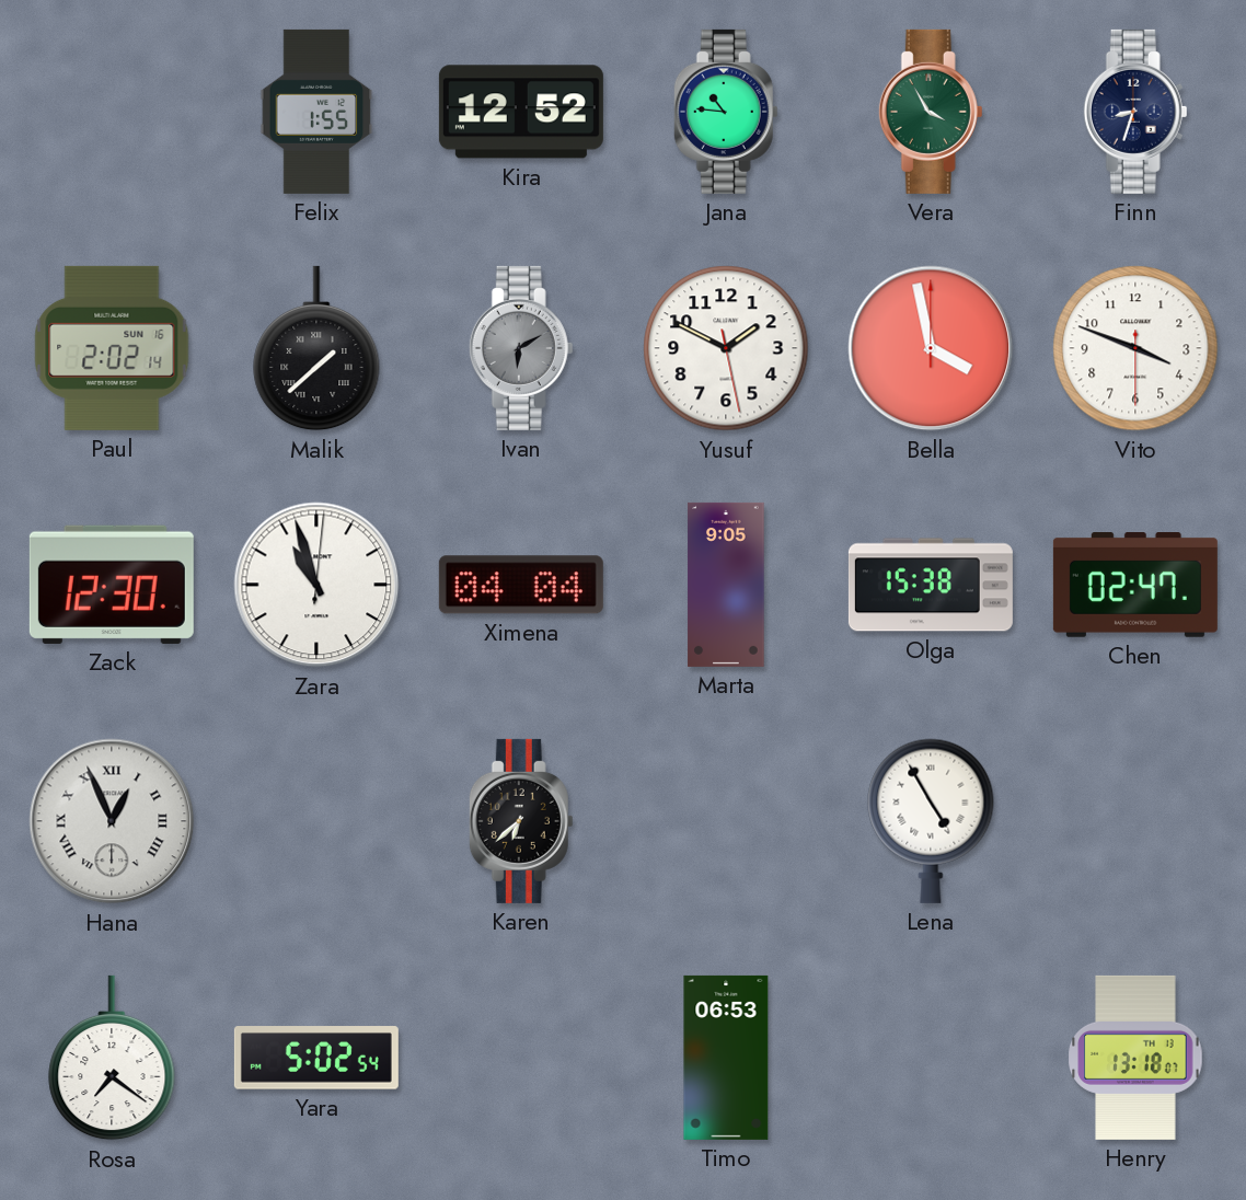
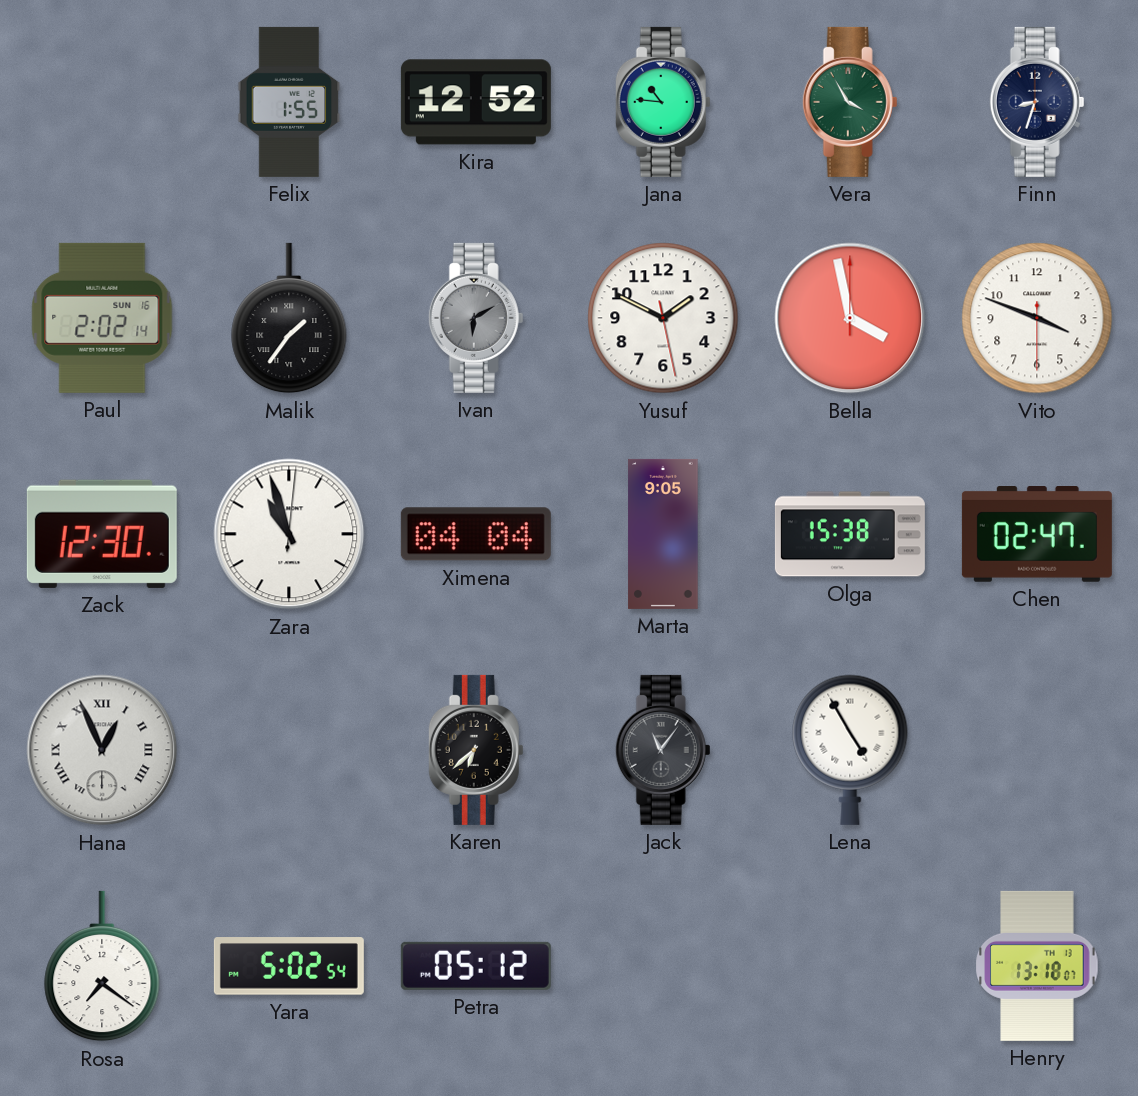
Malik: 1:38 -> 1:36 (289, 318)
Jack: none -> 11:06 (663, 750)
Petra: none -> 05:12 (476, 966)
Timo: 06:53 -> none (726, 1058)
